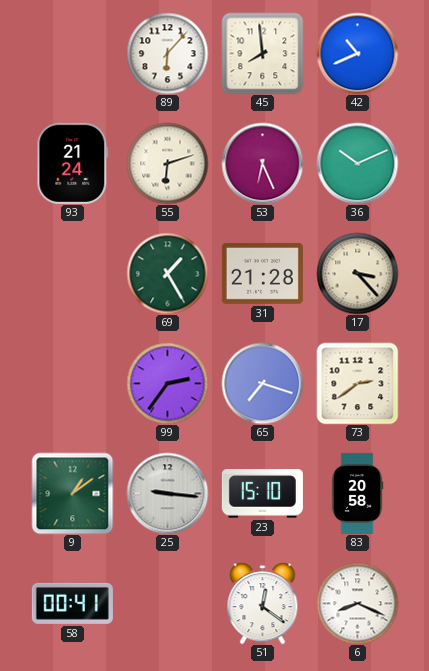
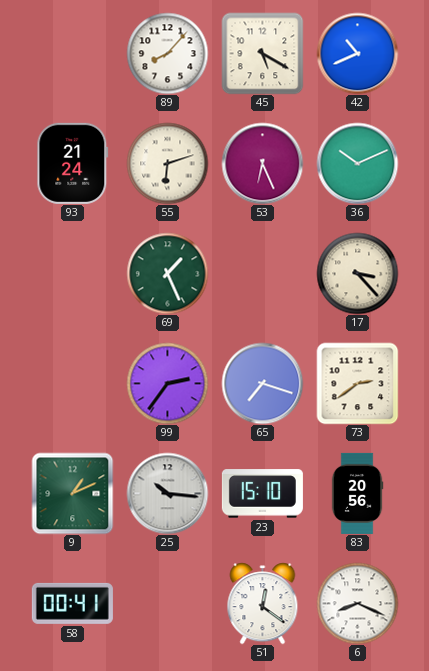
89: 6:07 -> 8:07 (167, 53)
45: 7:59 -> 5:20 (262, 53)
69: 1:25 -> 1:26 (167, 273)
31: 21:28 -> none (262, 273)
9: 1:09 -> 1:11 (72, 493)
25: 9:16 -> 10:16 (167, 493)
83: 20:58 -> 20:56 (357, 493)
